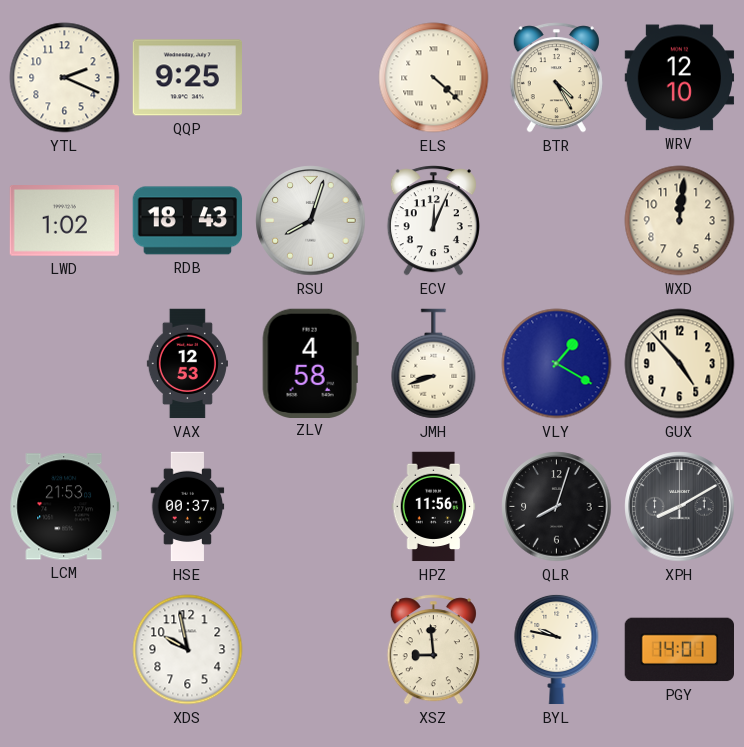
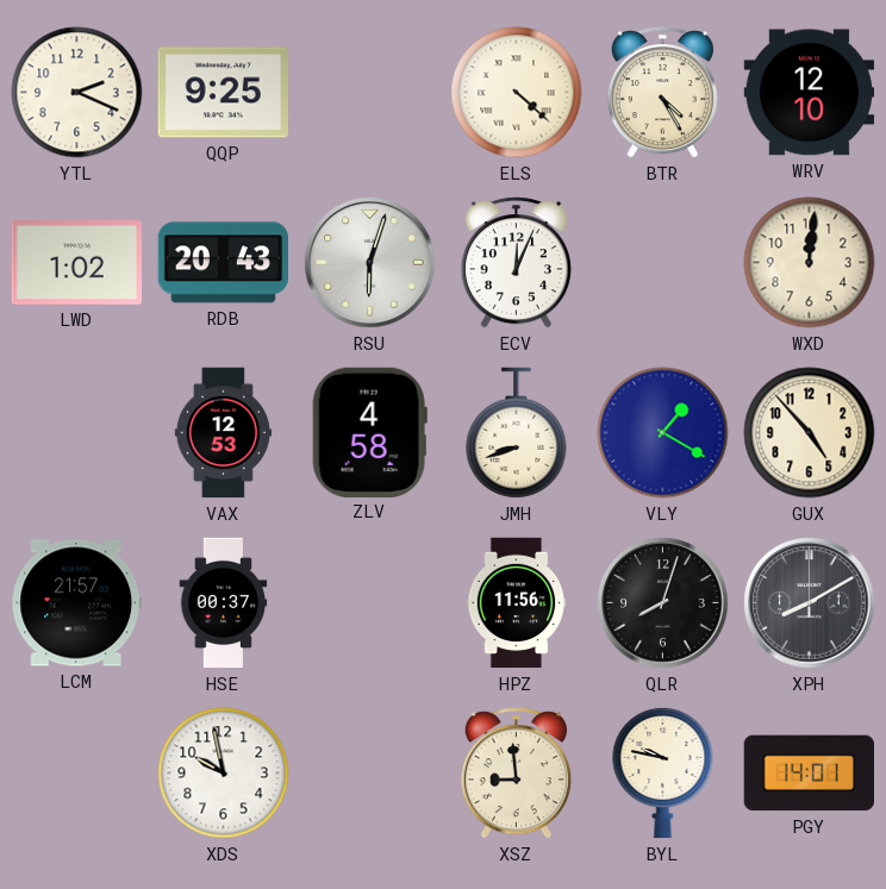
RDB: 18:43 -> 20:43 (224, 263)
RSU: 8:03 -> 6:03 (370, 263)
LCM: 21:53 -> 21:57 (76, 603)
